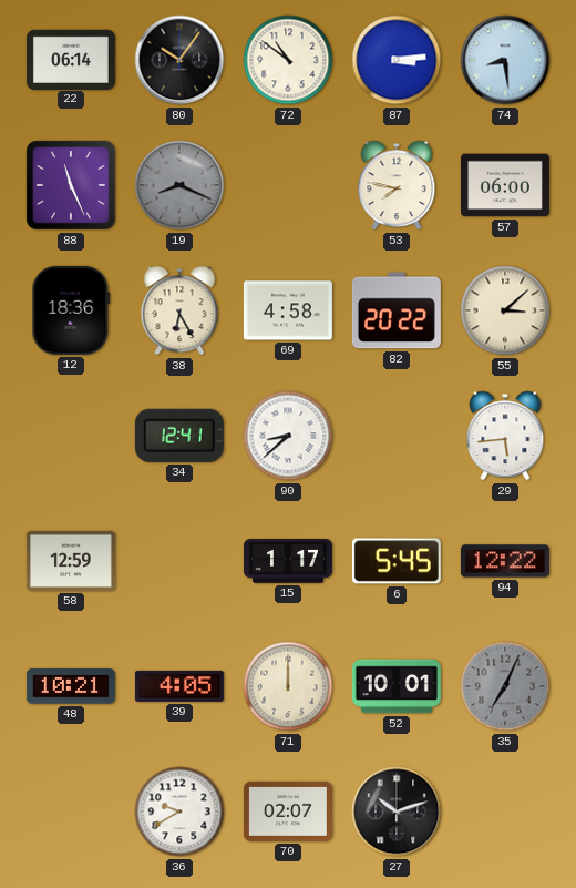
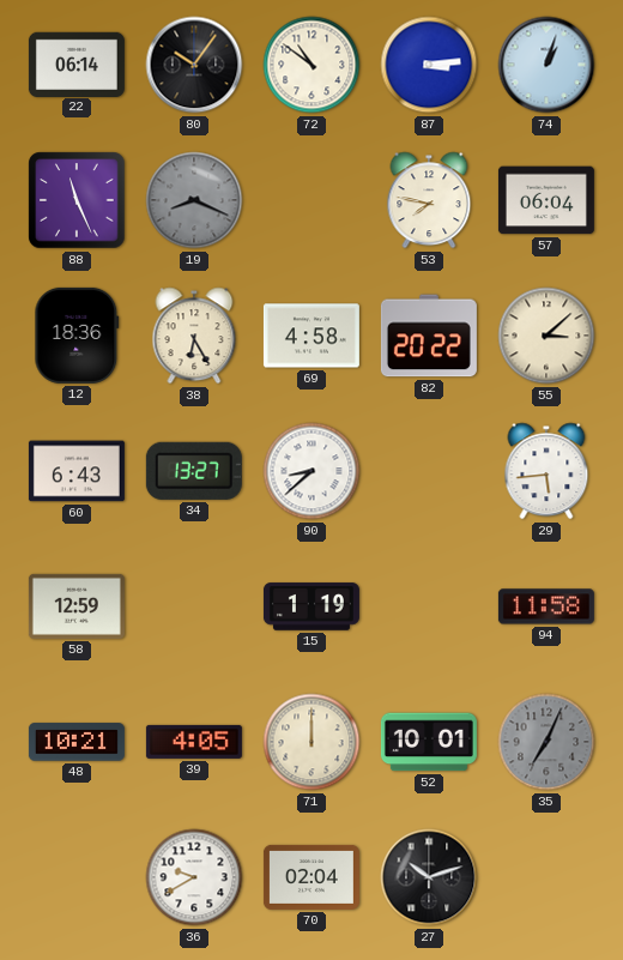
74: 8:29 -> 1:03 (546, 65)
57: 06:00 -> 06:04 (546, 200)
60: none -> 6:43 (77, 471)
34: 12:41 -> 13:27 (194, 471)
15: 1:17 -> 1:19 (311, 606)
6: 5:45 -> none (397, 561)
94: 12:22 -> 11:58 (546, 606)
70: 02:07 -> 02:04 (311, 877)
